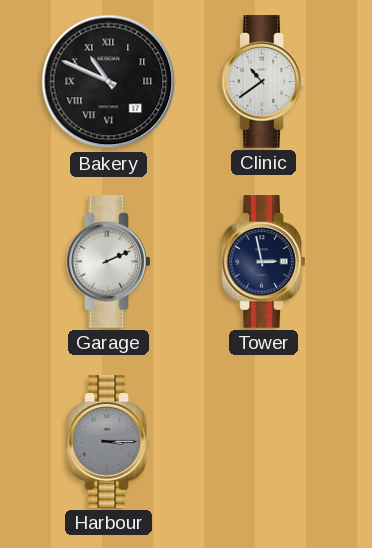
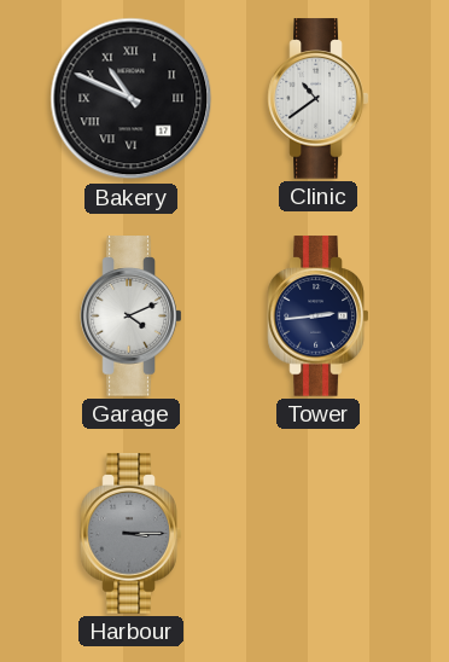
Garage: 2:11 -> 4:11 (132, 317)
Tower: 2:58 -> 2:44 (319, 317)
